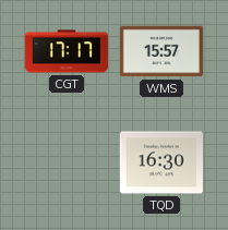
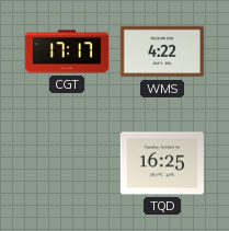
WMS: 15:57 -> 4:22 (162, 51)
TQD: 16:30 -> 16:25 (162, 163)
